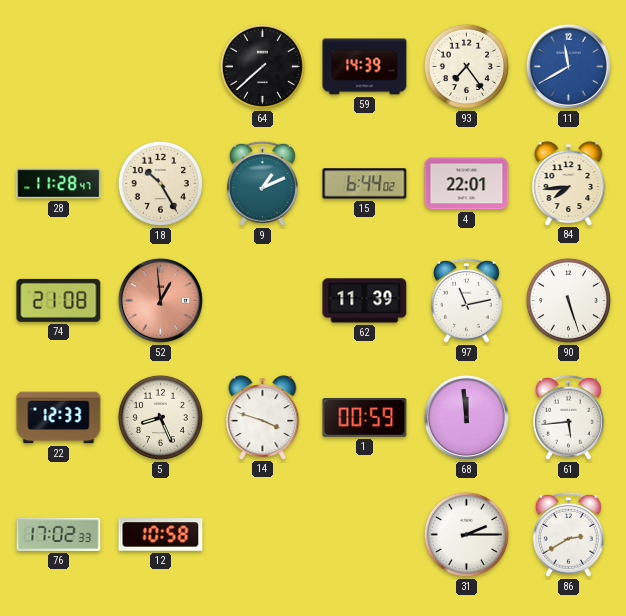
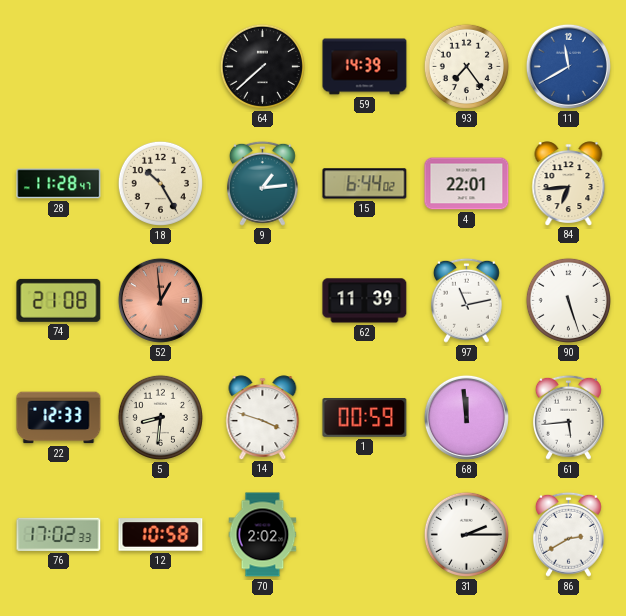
9: 1:11 -> 1:14 (262, 183)
84: 7:44 -> 6:44 (569, 183)
5: 8:26 -> 8:31 (160, 417)
70: none -> 2:02 (263, 535)
